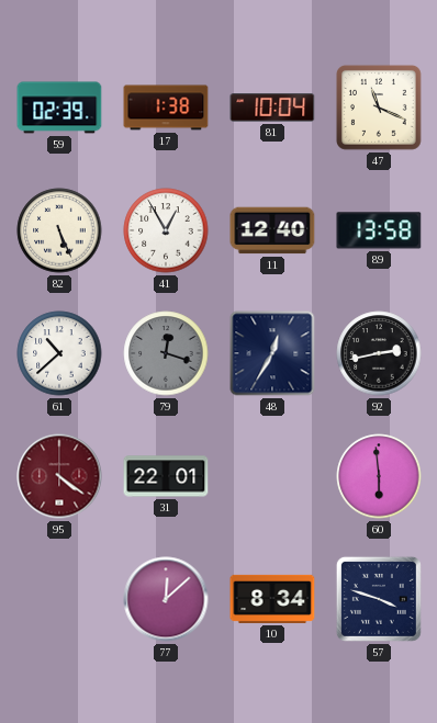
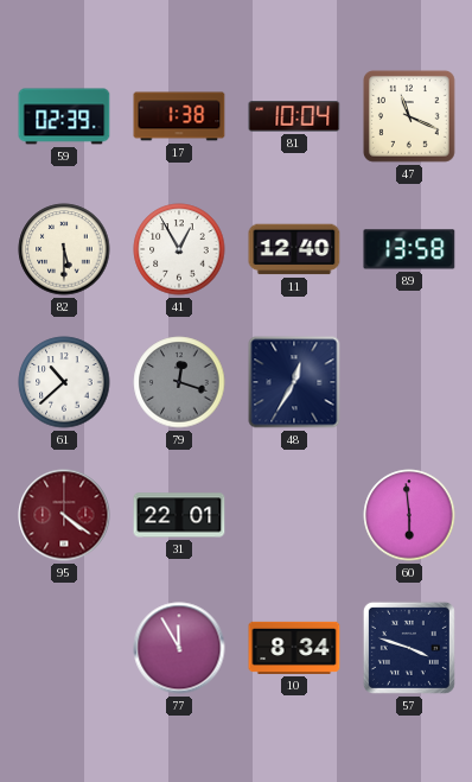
82: 5:26 -> 5:30 (64, 249)
92: 2:43 -> none (379, 353)
77: 12:08 -> 11:55 (179, 648)
